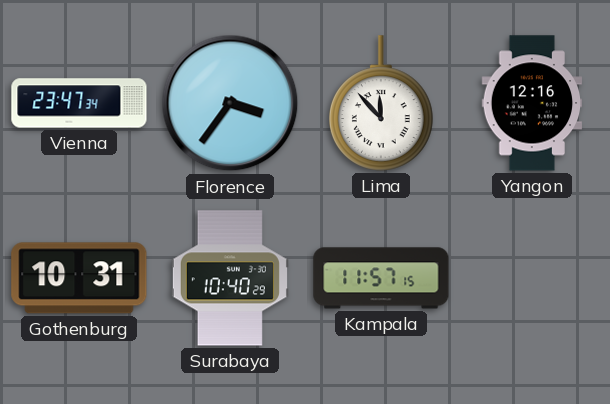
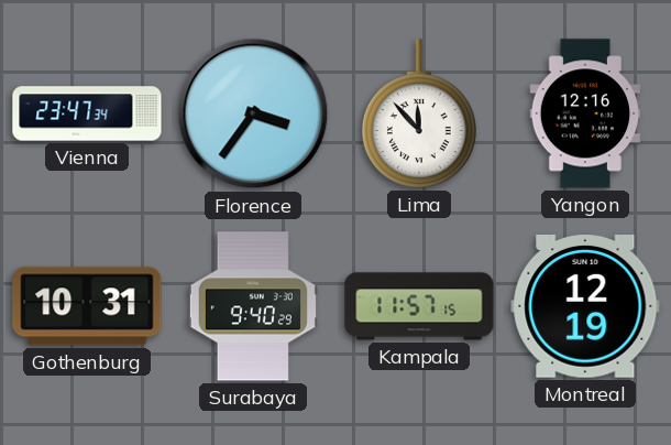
Surabaya: 10:40 -> 9:40 (253, 306)
Montreal: none -> 12:19 (585, 307)
